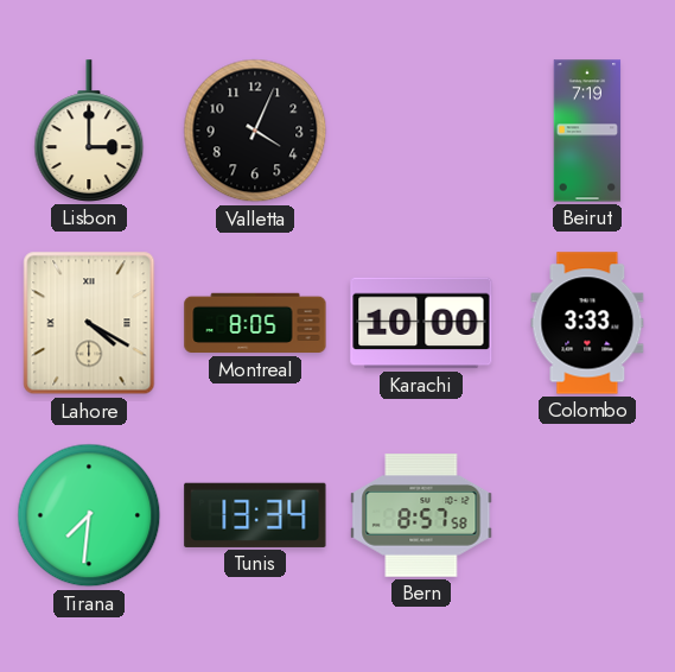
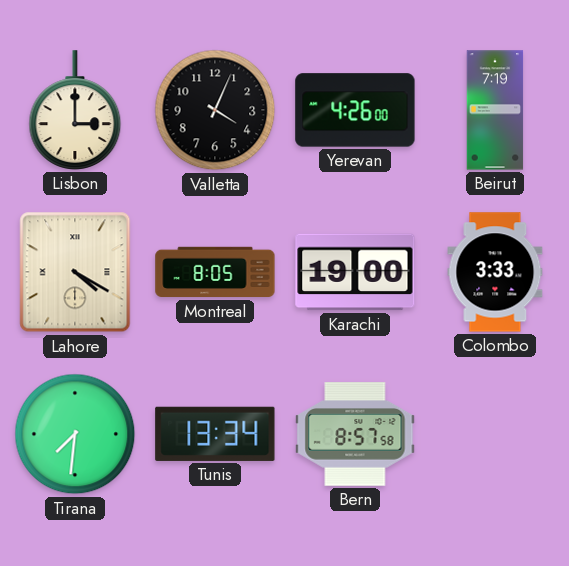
Yerevan: none -> 4:26 (355, 110)
Karachi: 10:00 -> 19:00 (355, 272)
